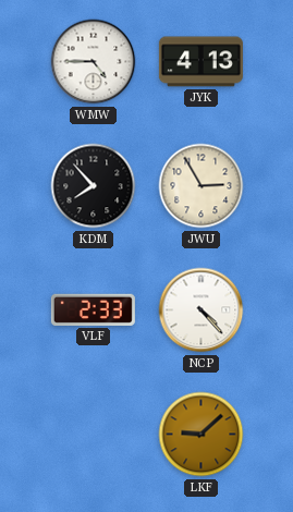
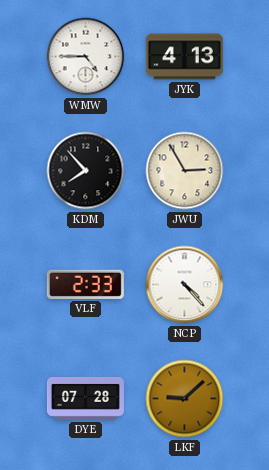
DYE: none -> 07:28 (85, 399)
